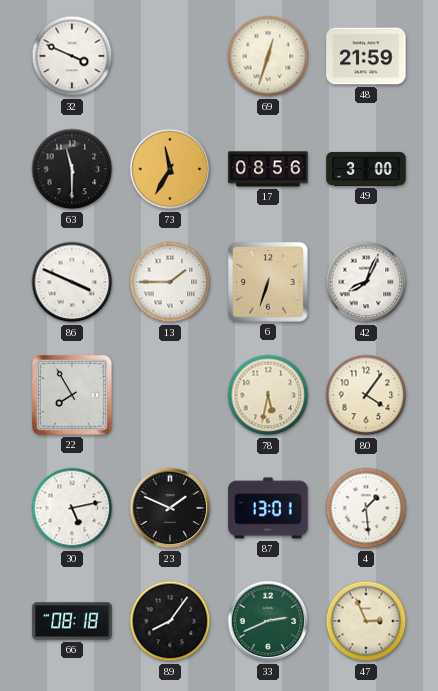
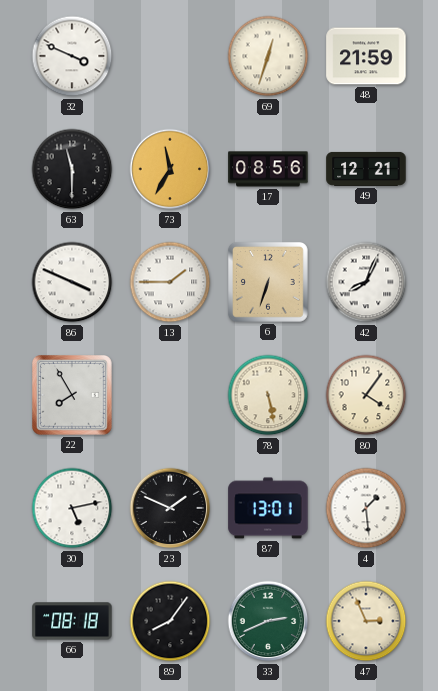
49: 3:00 -> 12:21 (366, 169)
78: 5:32 -> 5:28 (268, 395)
